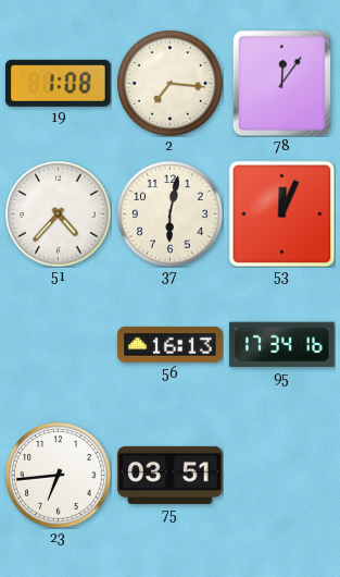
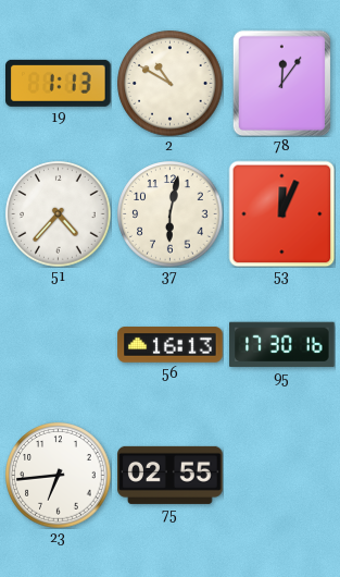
19: 1:08 -> 1:13 (59, 83)
2: 7:16 -> 10:50 (171, 84)
95: 17:34 -> 17:30 (282, 345)
75: 03:51 -> 02:55 (171, 475)
